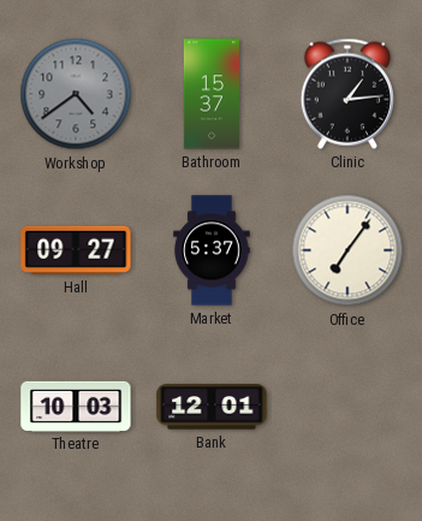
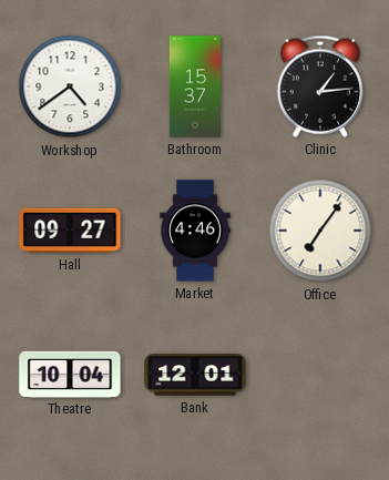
Workshop dial: grey -> white (70, 86)
Market: 5:37 -> 4:46 (195, 231)
Theatre: 10:03 -> 10:04 (70, 374)
